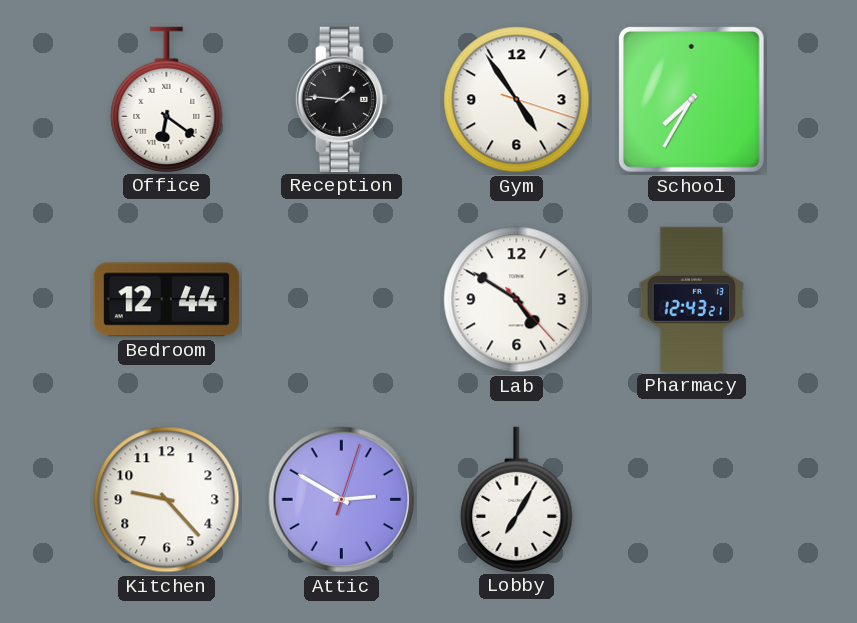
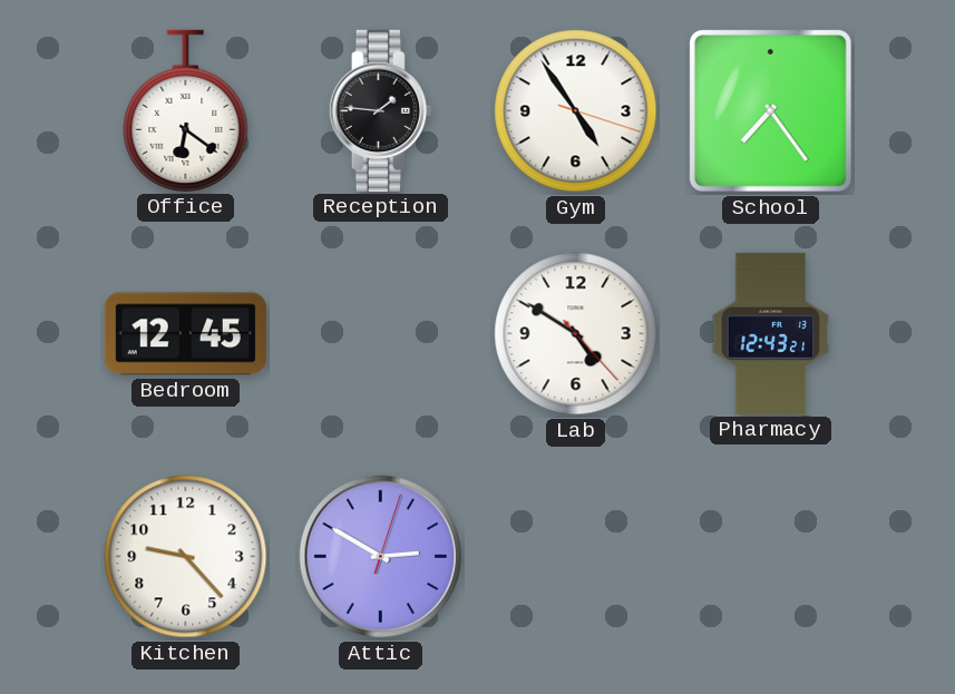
School: 7:35 -> 7:24 (770, 110)
Bedroom: 12:44 -> 12:45 (185, 334)
Lobby: 7:05 -> none (517, 499)
